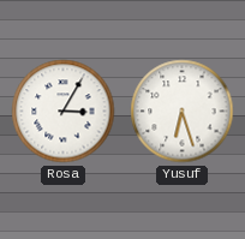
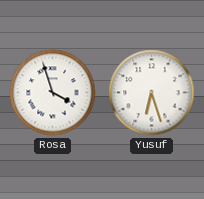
Rosa: 3:05 -> 3:57 (53, 93)
